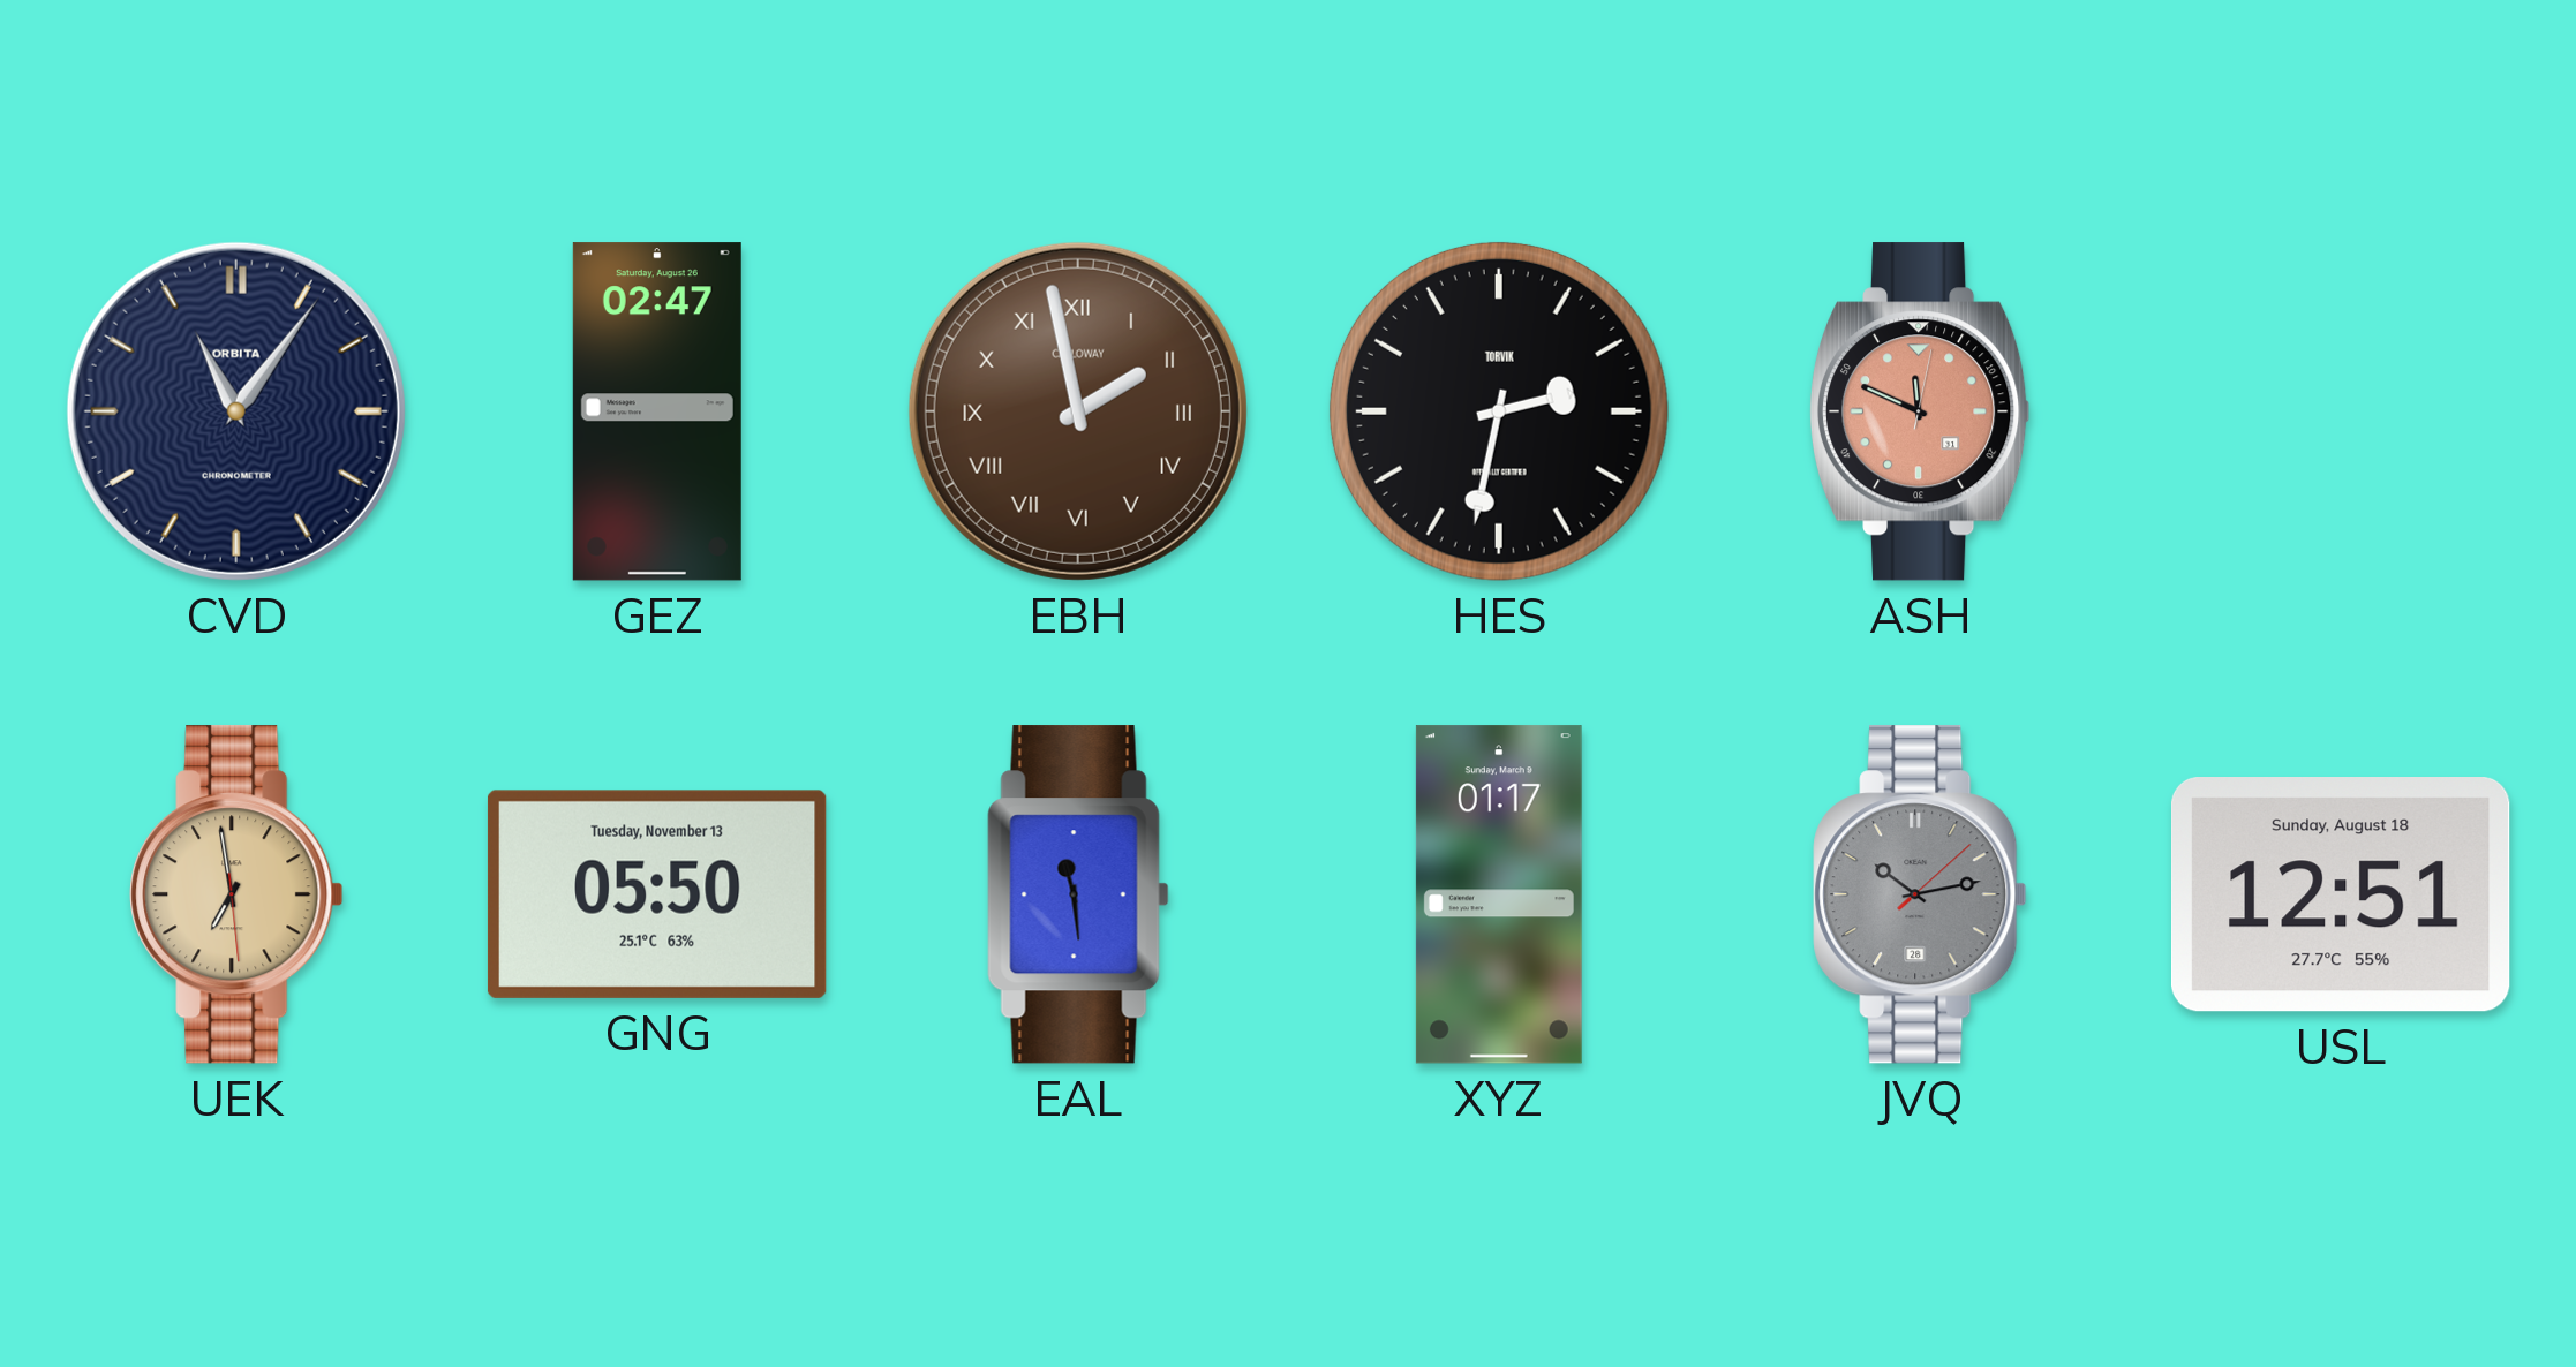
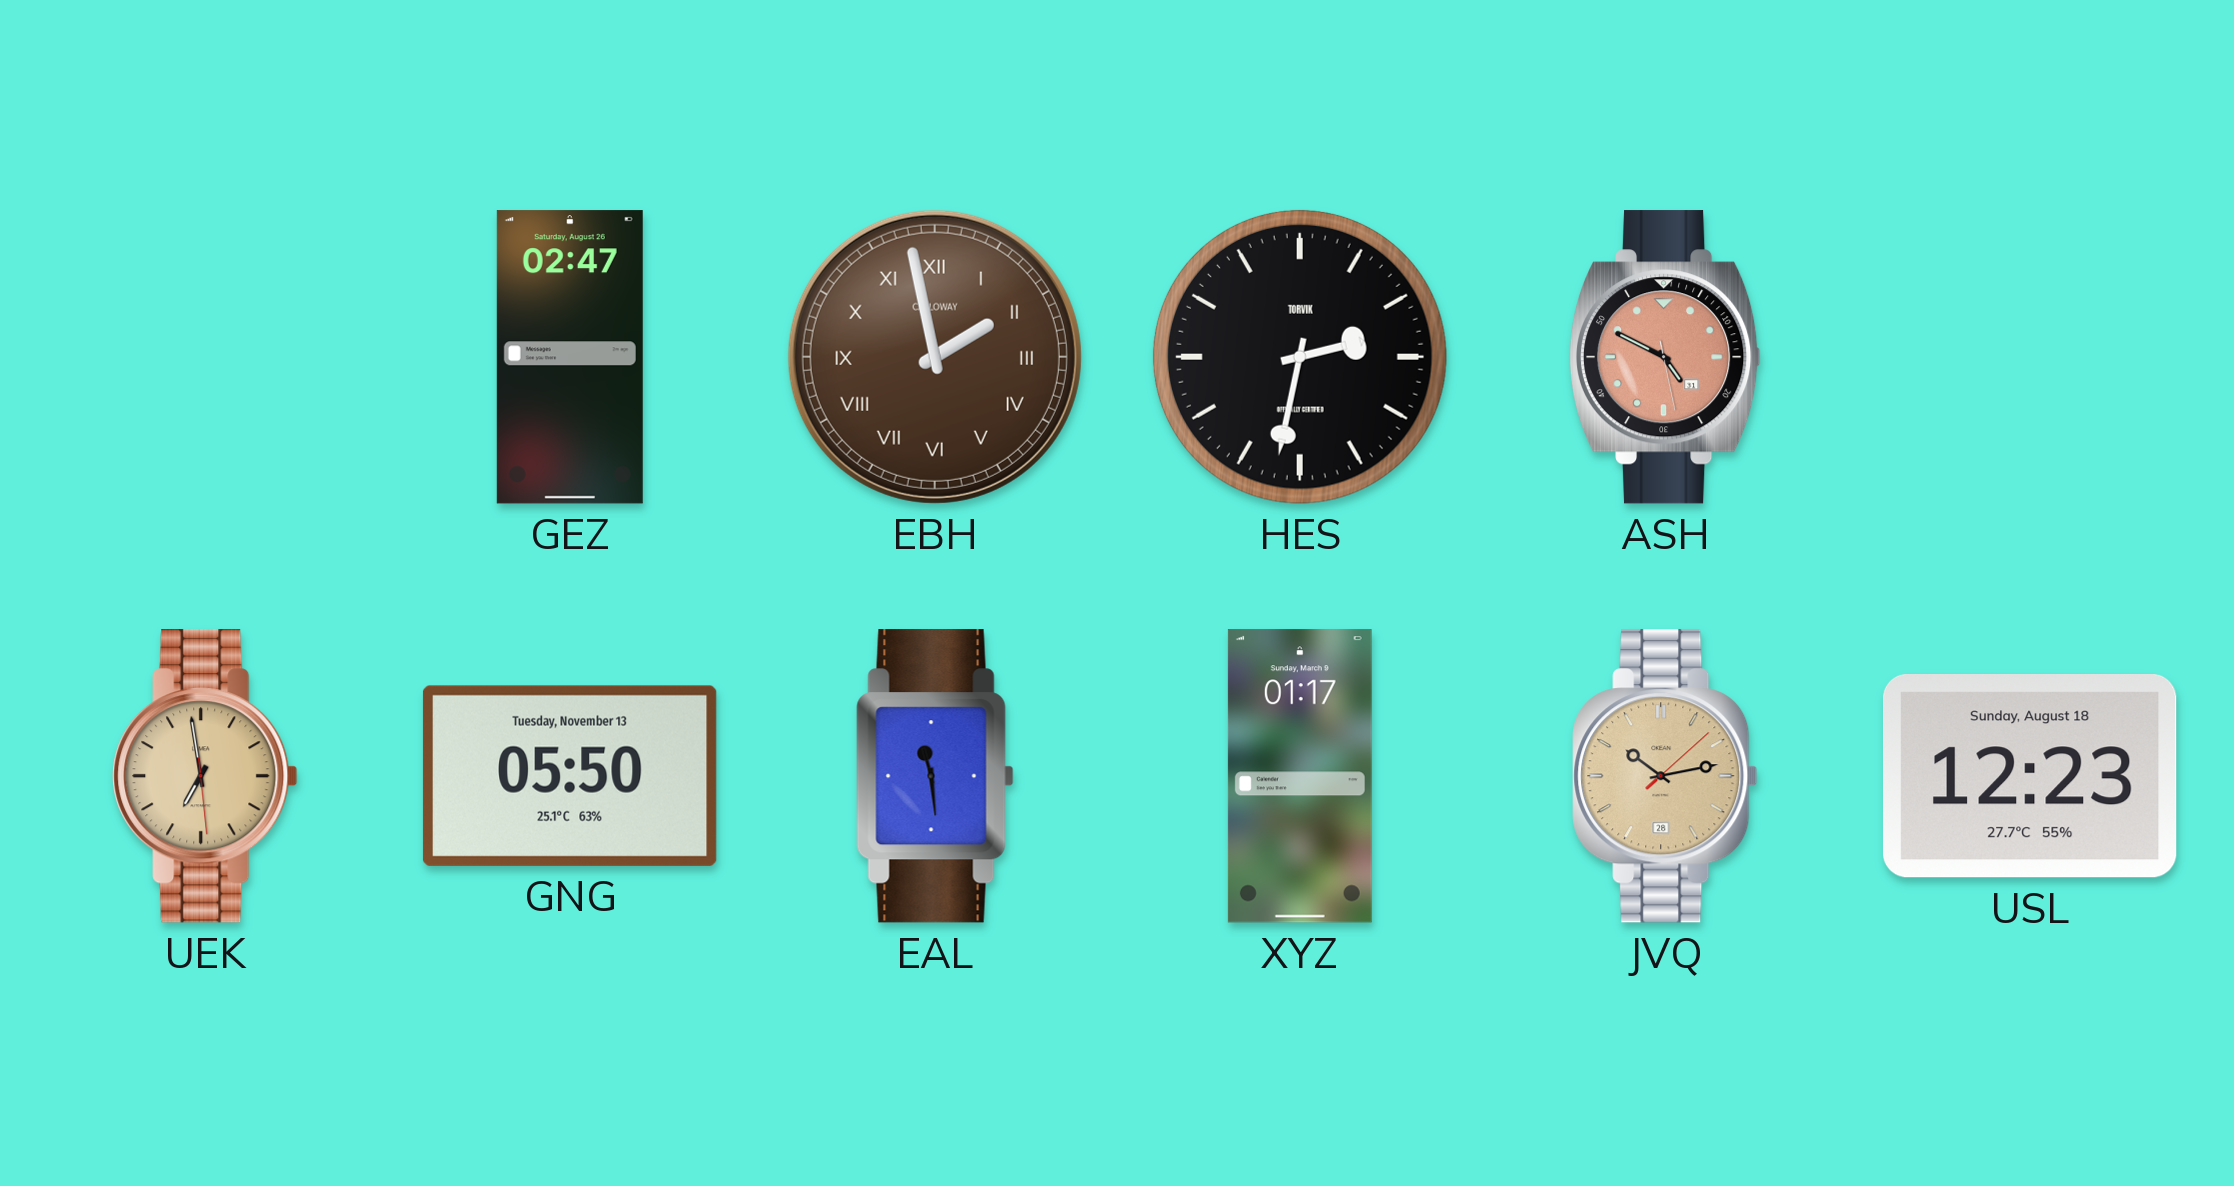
CVD: 11:06 -> none (236, 411)
ASH: 11:49 -> 4:49 (1665, 357)
JVQ dial: grey -> champagne (1665, 776)
USL: 12:51 -> 12:23 (2030, 777)
